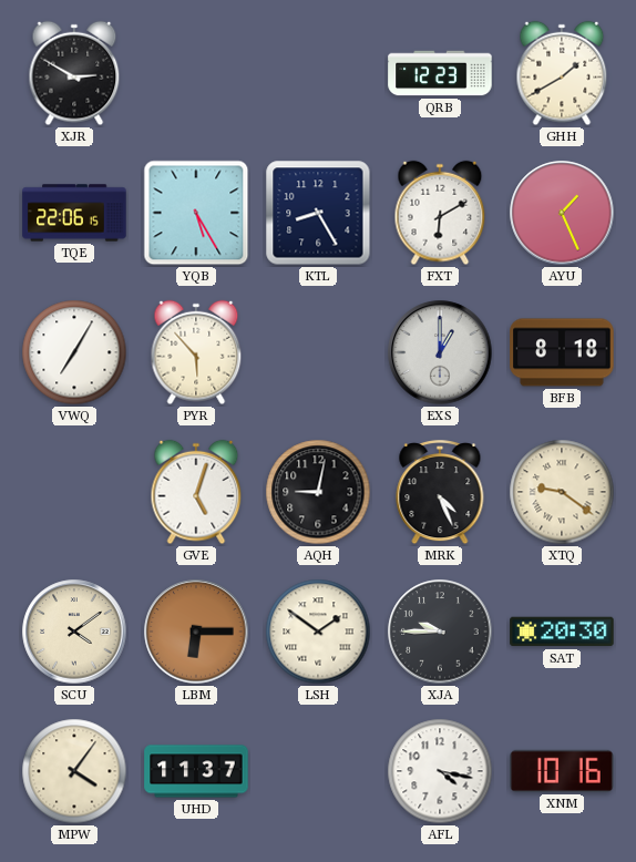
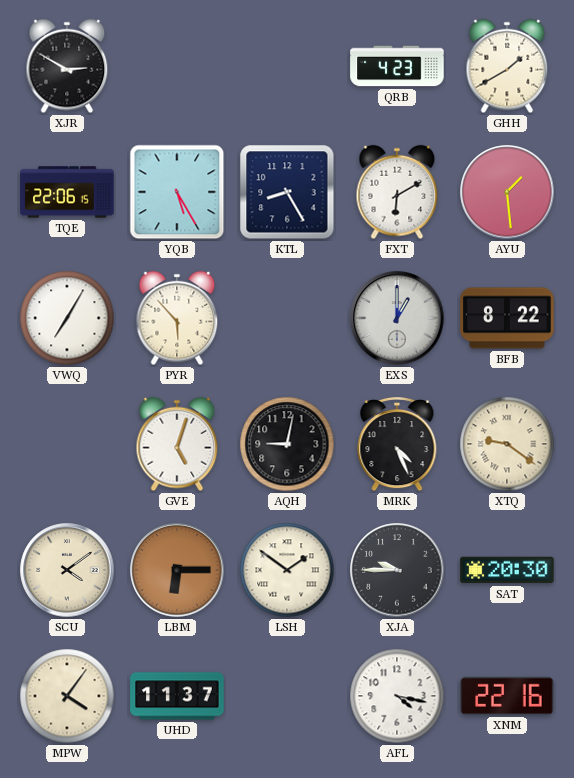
QRB: 12:23 -> 4:23 (397, 66)
AYU: 1:26 -> 1:29 (507, 192)
BFB: 8:18 -> 8:22 (507, 318)
XNM: 10:16 -> 22:16 (507, 696)
